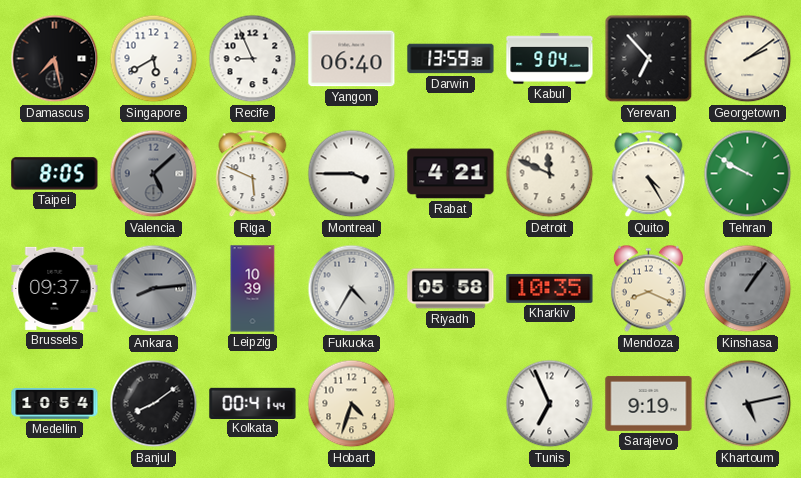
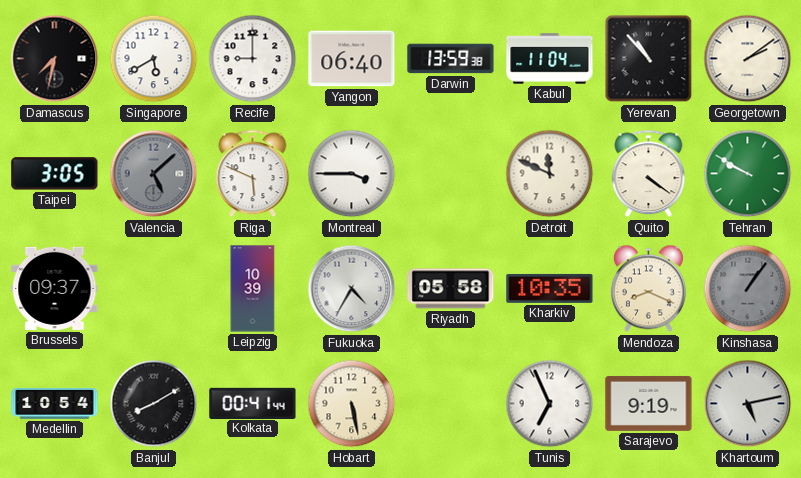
Damascus: 7:28 -> 7:32 (55, 59)
Recife: 8:56 -> 9:00 (253, 59)
Kabul: 9:04 -> 11:04 (550, 59)
Yerevan: 6:53 -> 10:53 (649, 59)
Taipei: 8:05 -> 3:05 (55, 174)
Rabat: 4:21 -> none (451, 174)
Quito: 4:25 -> 4:21 (649, 174)
Ankara: 8:14 -> none (154, 289)
Banjul: 8:09 -> 8:10 (154, 404)
Hobart: 4:33 -> 5:28 (352, 404)
